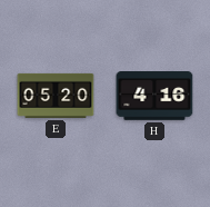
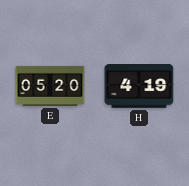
H: 4:16 -> 4:19 (139, 87)
